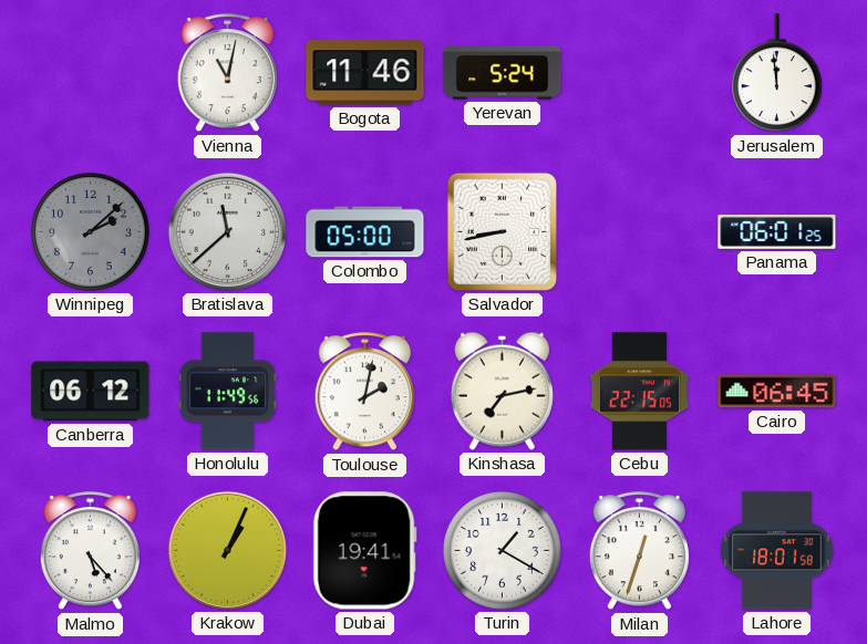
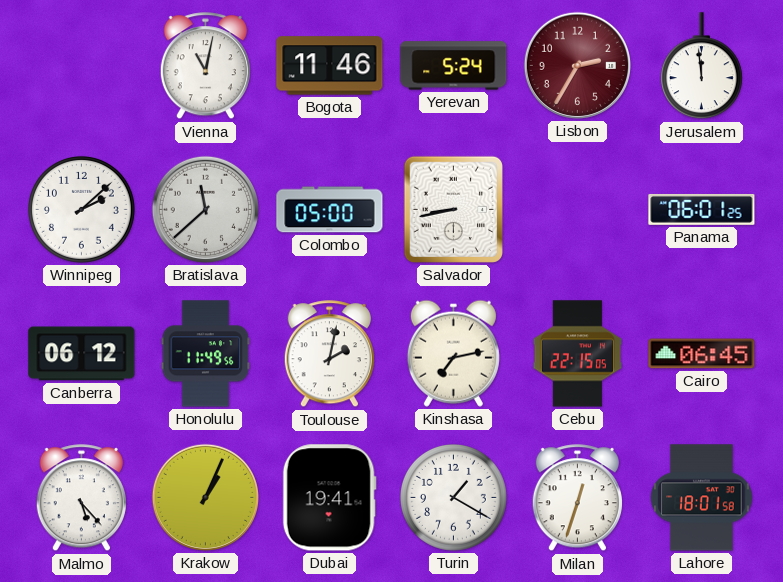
Lisbon: none -> 2:35 (577, 65)
Winnipeg dial: grey -> white (81, 209)
